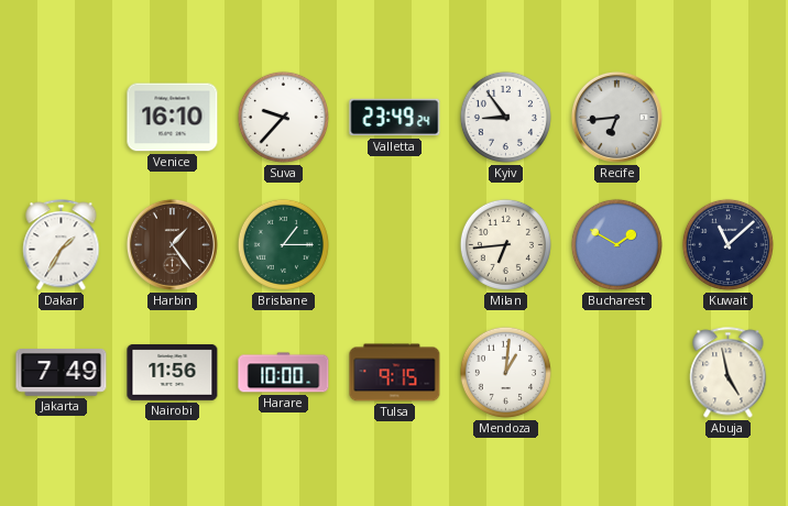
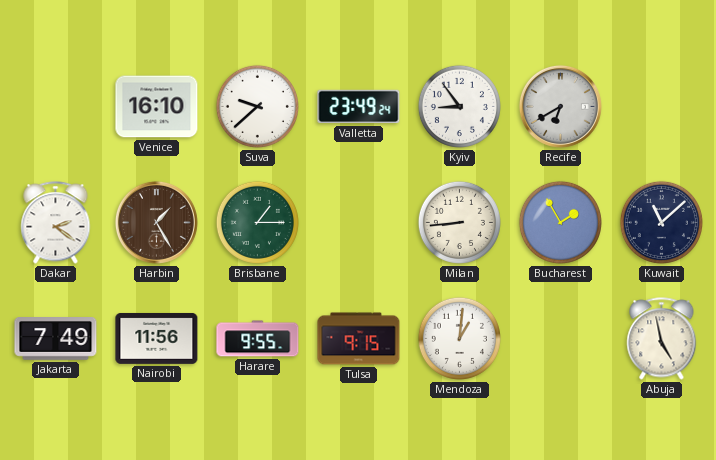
Suva: 9:37 -> 9:38 (257, 106)
Recife: 6:44 -> 6:40 (560, 106)
Dakar: 1:35 -> 2:21 (56, 223)
Harbin: 1:24 -> 1:25 (156, 222)
Milan: 6:44 -> 8:44 (459, 222)
Bucharest: 1:50 -> 1:55 (560, 222)
Harare: 10:00 -> 9:55 (258, 339)
